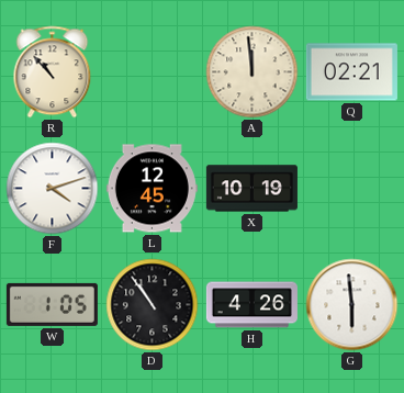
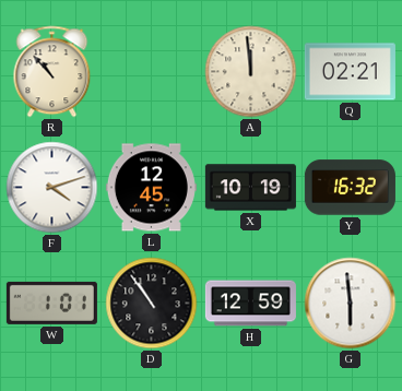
Y: none -> 16:32 (350, 188)
W: 1:05 -> 1:01 (51, 303)
H: 4:26 -> 12:59 (250, 304)
